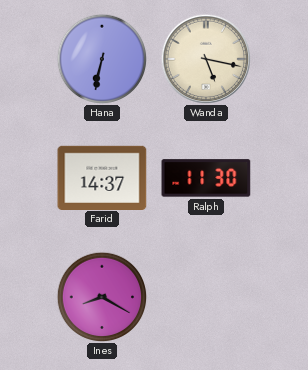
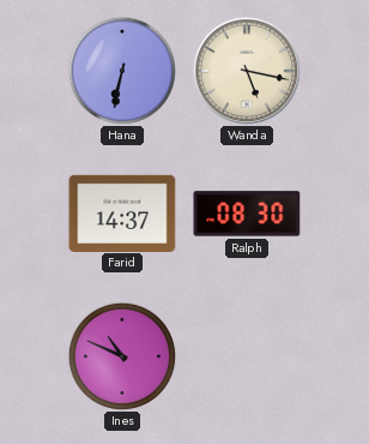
Ralph: 11:30 -> 08:30 (247, 214)
Ines: 8:20 -> 10:49 (122, 356)
